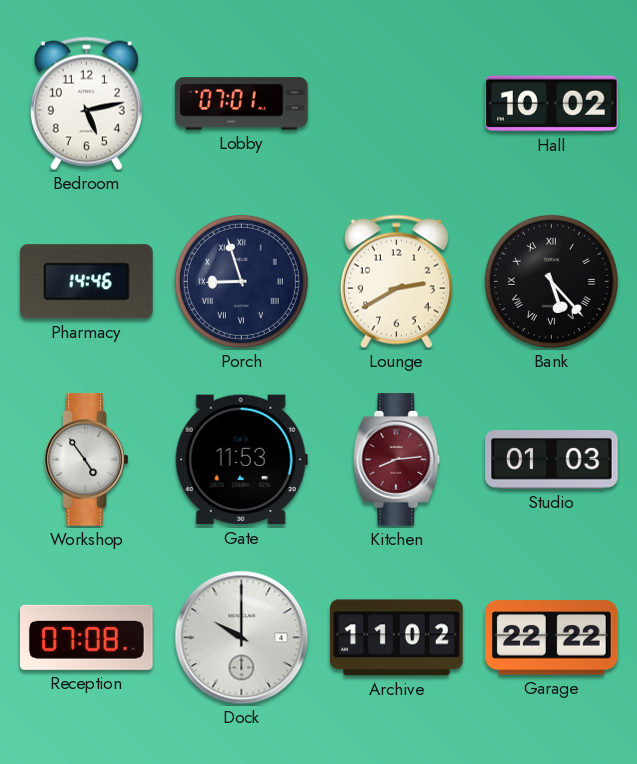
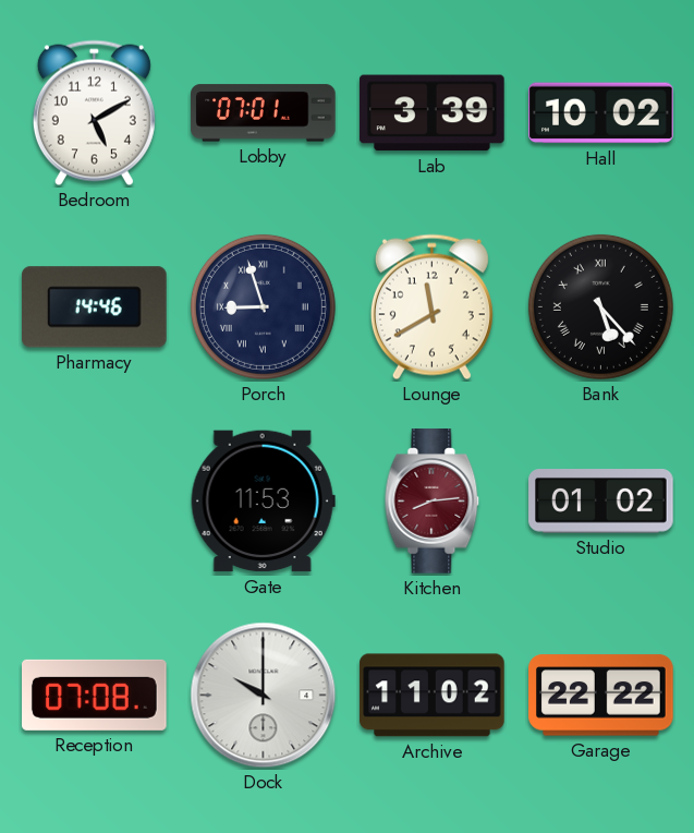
Bedroom: 5:13 -> 5:10 (94, 113)
Lab: none -> 3:39 (431, 113)
Lounge: 2:40 -> 11:40 (431, 307)
Workshop: 4:54 -> none (87, 460)
Studio: 01:03 -> 01:02 (601, 502)
